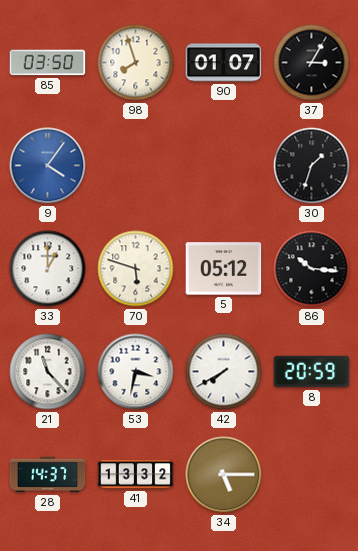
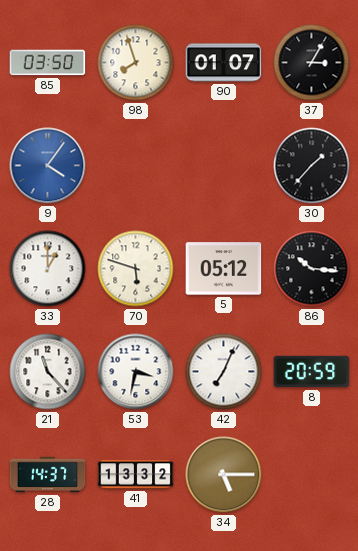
30: 1:33 -> 1:37 (312, 166)
42: 7:40 -> 7:04 (224, 372)
